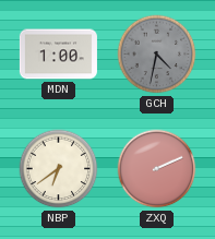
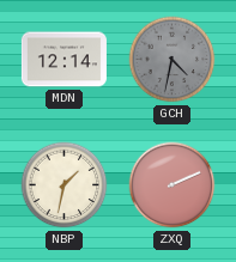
MDN: 1:00 -> 12:14 (63, 60)
NBP: 6:39 -> 1:32 (65, 185)
